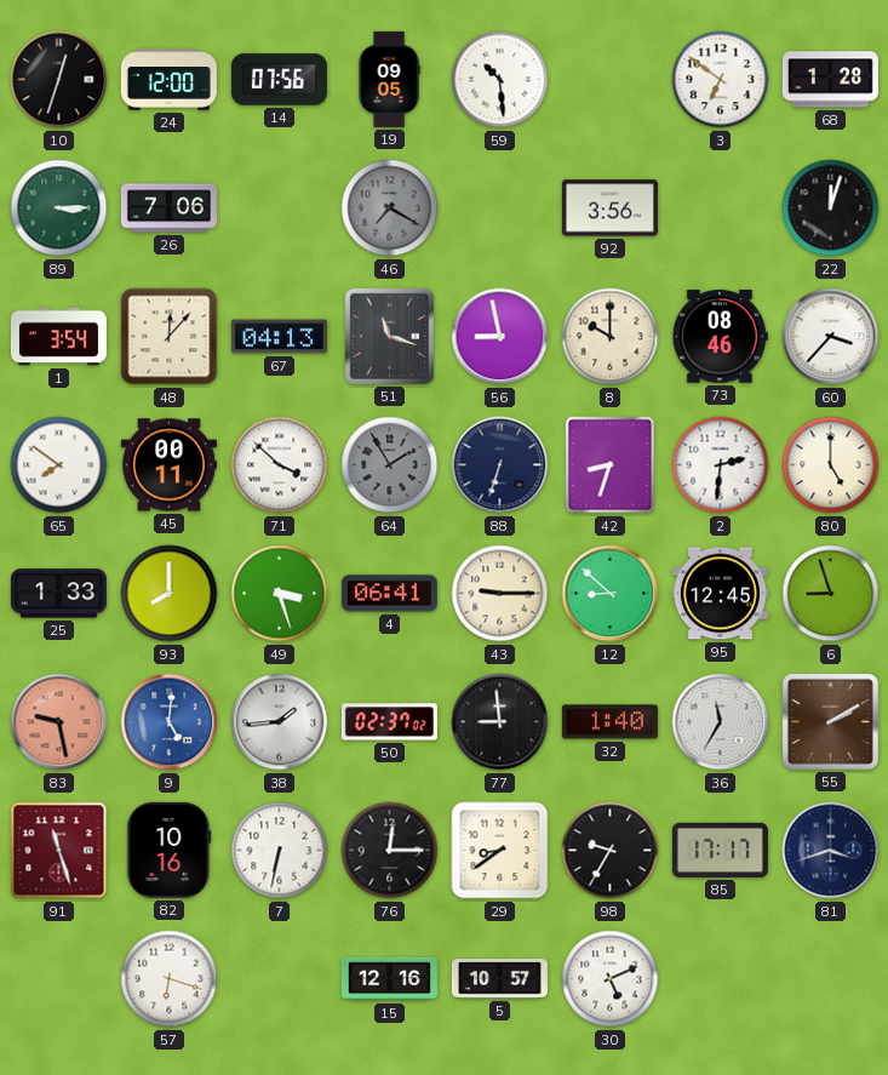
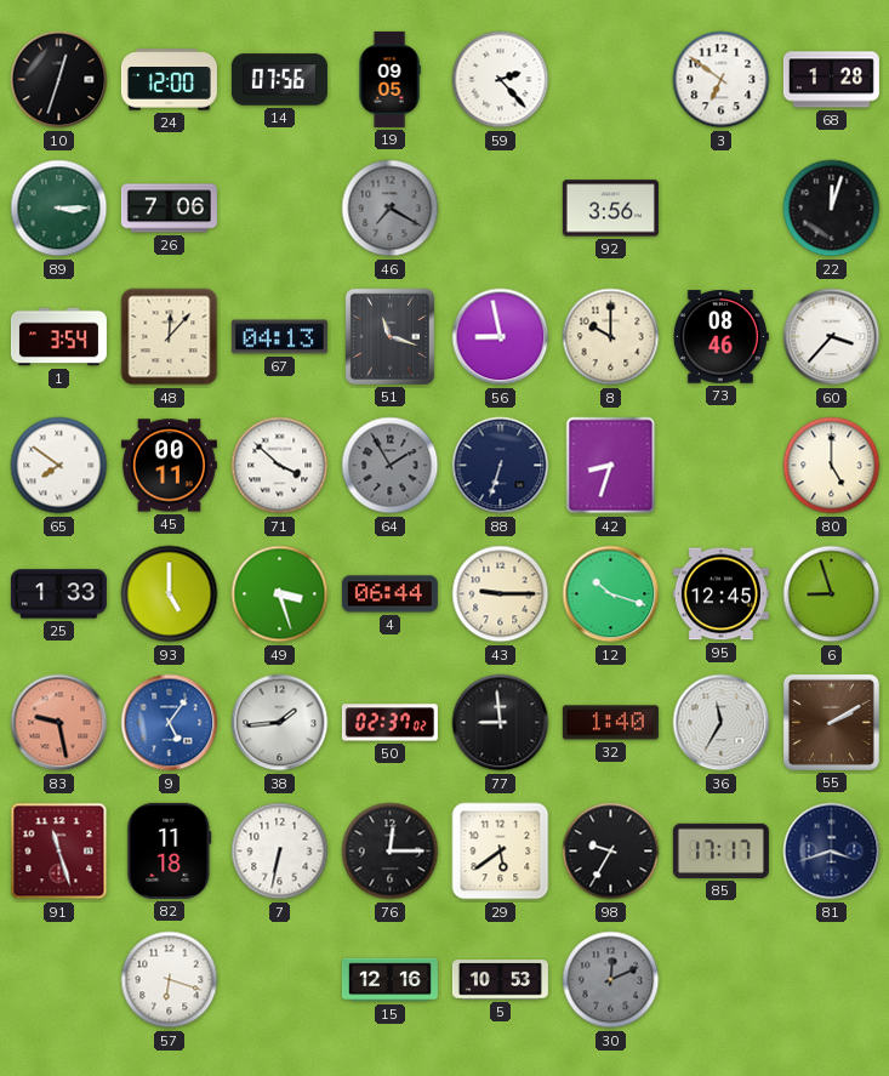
59: 10:29 -> 2:23 (501, 80)
2: 2:31 -> none (721, 465)
93: 8:00 -> 5:00 (170, 594)
4: 06:41 -> 06:44 (389, 594)
12: 8:52 -> 10:18 (611, 594)
9: 5:01 -> 5:06 (170, 723)
82: 10:16 -> 11:18 (170, 850)
29: 8:39 -> 5:39 (501, 852)
5: 10:57 -> 10:53 (500, 980)
30: 5:11 -> 12:11 (611, 980)
30 dial: white -> grey (611, 980)
